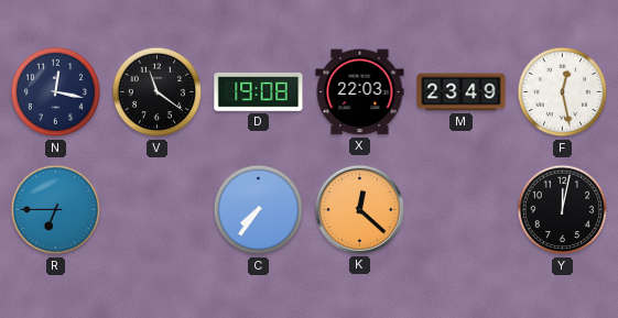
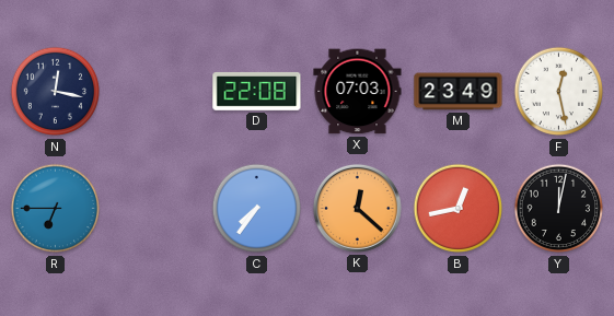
V: 11:21 -> none (158, 92)
D: 19:08 -> 22:08 (257, 92)
X: 22:03 -> 07:03 (358, 92)
B: none -> 12:43 (459, 209)
